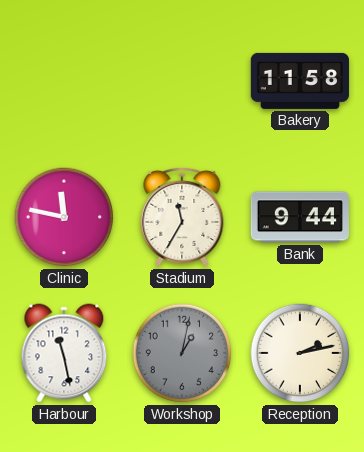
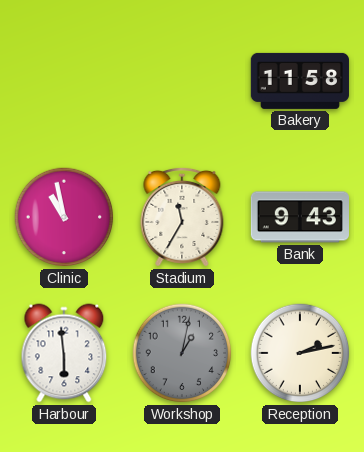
Clinic: 11:47 -> 10:58 (64, 217)
Bank: 9:44 -> 9:43 (299, 217)
Harbour: 11:28 -> 5:59 (64, 353)
